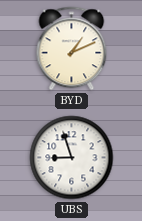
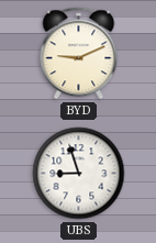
BYD: 1:11 -> 9:11 (79, 54)
